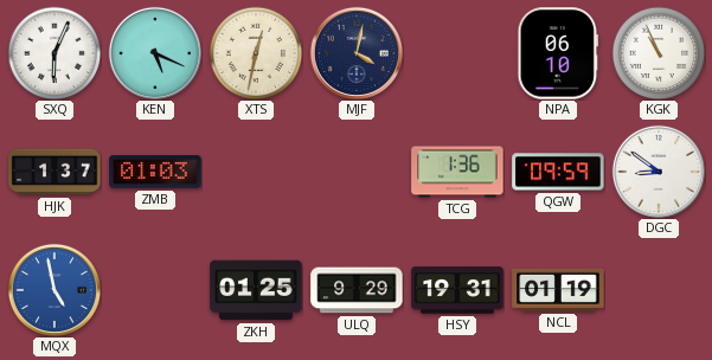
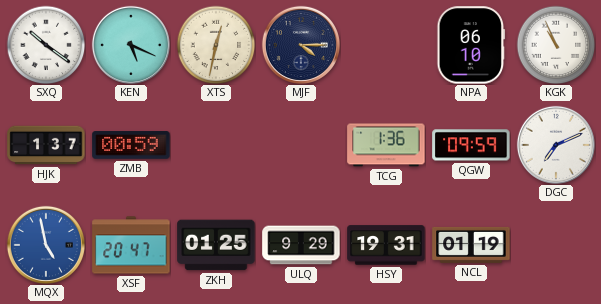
SXQ: 6:04 -> 10:21 (46, 45)
MJF: 4:02 -> 4:15 (301, 45)
ZMB: 01:03 -> 00:59 (131, 145)
DGC: 8:51 -> 7:11 (556, 145)
XSF: none -> 20:47 (131, 245)
